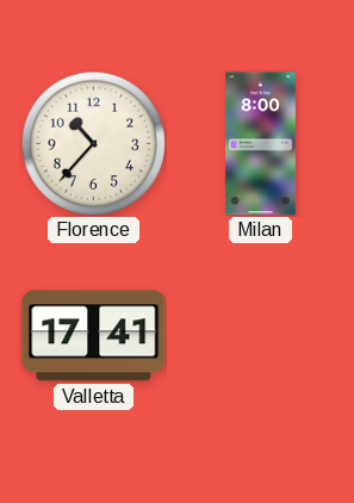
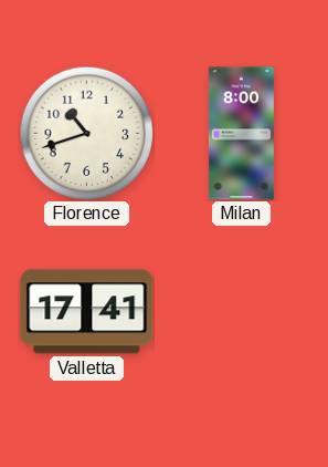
Florence: 10:37 -> 10:42 (86, 133)
